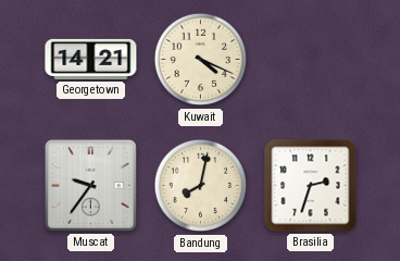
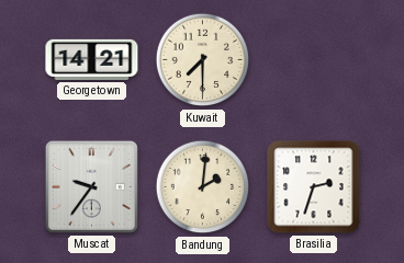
Kuwait: 4:19 -> 7:30 (203, 60)
Bandung: 8:02 -> 2:01 (203, 187)
